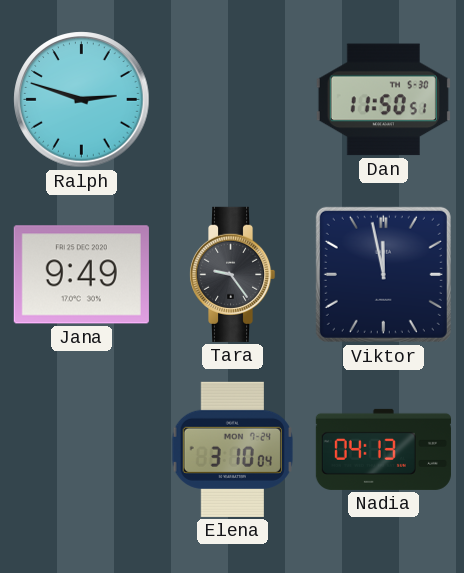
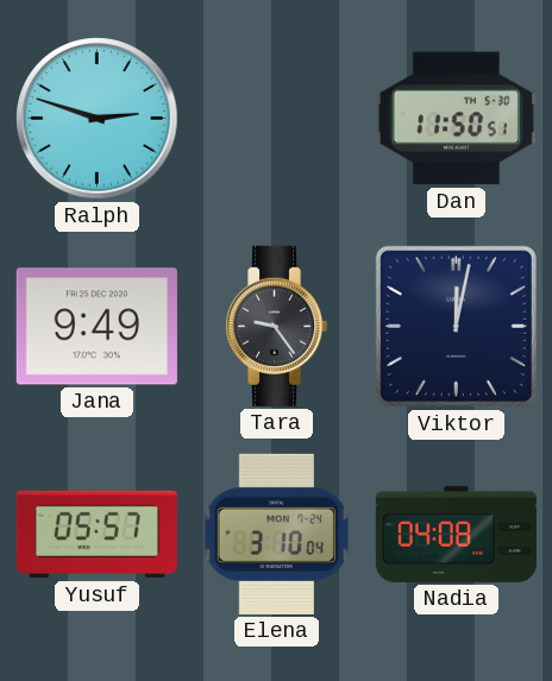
Viktor: 11:58 -> 12:02 (456, 326)
Yusuf: none -> 05:57 (96, 535)
Nadia: 04:13 -> 04:08 (456, 534)
